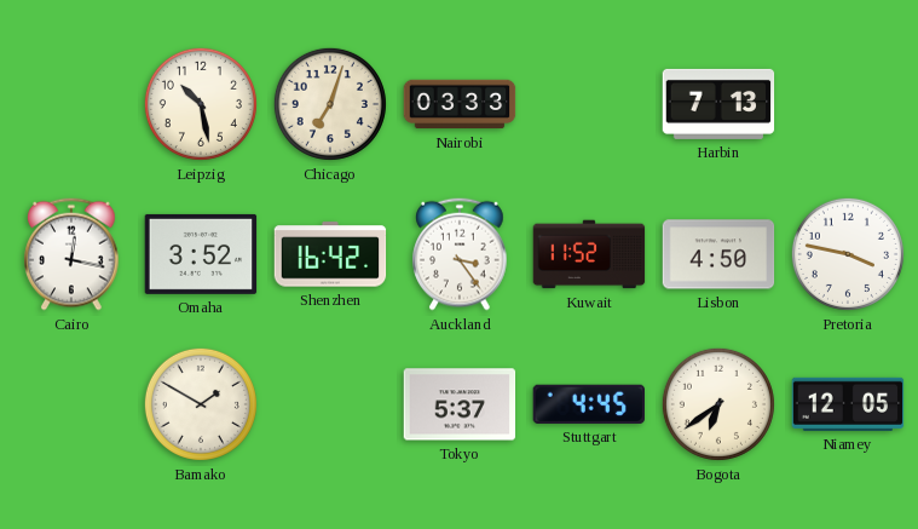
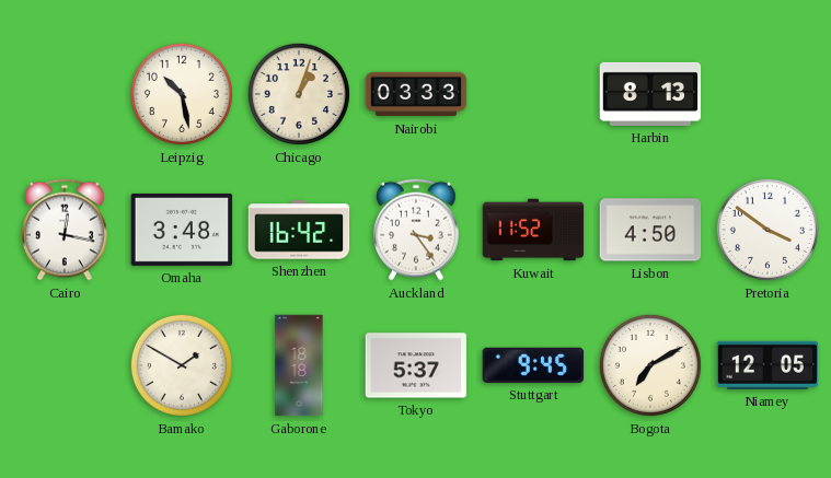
Chicago: 7:03 -> 1:03 (299, 94)
Harbin: 7:13 -> 8:13 (650, 94)
Omaha: 3:52 -> 3:48 (182, 230)
Pretoria: 3:47 -> 3:51 (767, 230)
Gaborone: none -> 18:18 (299, 365)
Stuttgart: 4:45 -> 9:45 (532, 365)
Bogota: 6:39 -> 7:10 (650, 365)
